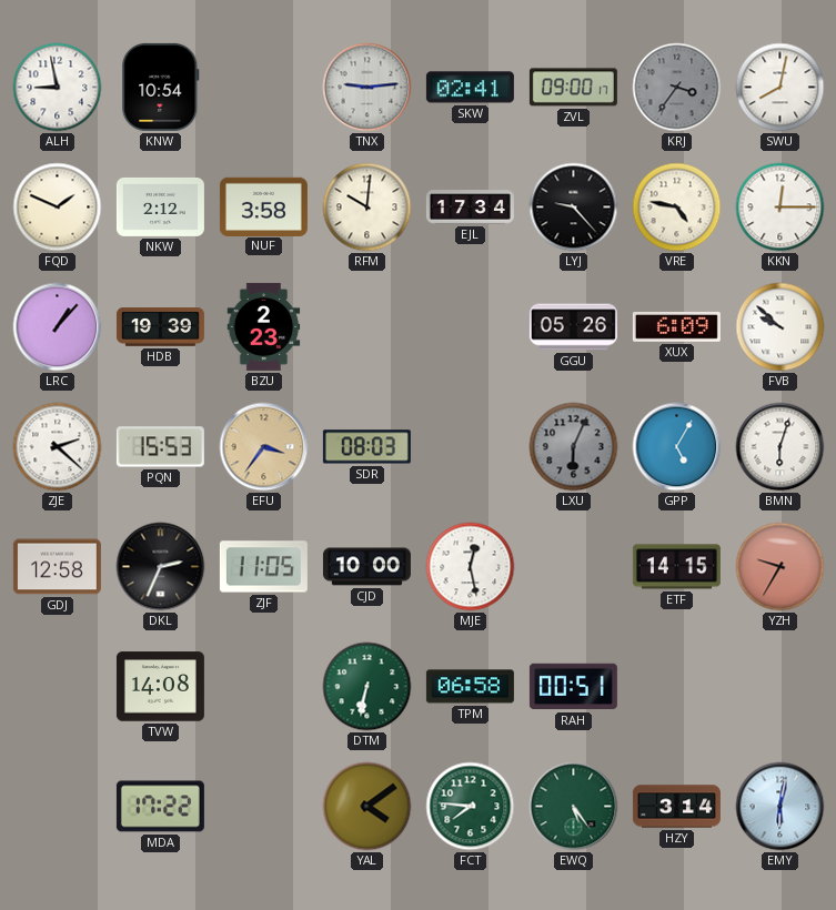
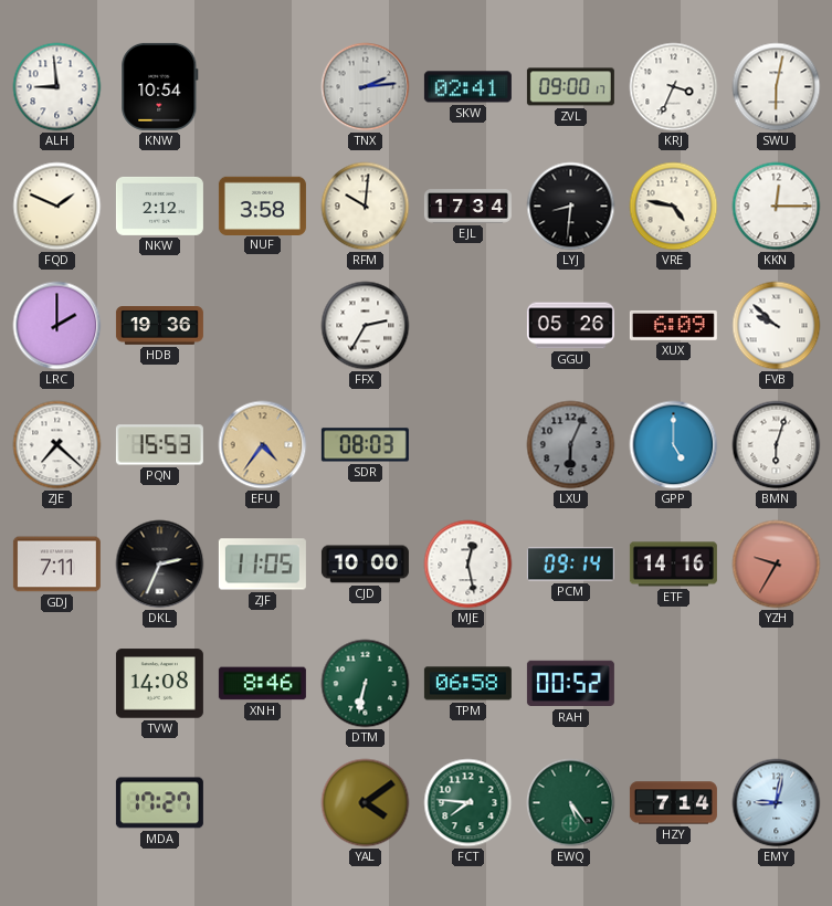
ALH: 8:58 -> 8:59 (57, 87)
TNX: 9:14 -> 2:14 (366, 87)
KRJ: 3:36 -> 3:34 (674, 87)
KRJ dial: grey -> white (674, 87)
SWU: 8:02 -> 6:02 (777, 87)
LYJ: 9:23 -> 8:31 (571, 207)
LRC: 1:07 -> 2:00 (57, 326)
HDB: 19:39 -> 19:36 (159, 326)
BZU: 2:23 -> none (264, 326)
FFX: none -> 2:35 (366, 326)
ZJE: 2:22 -> 7:22 (57, 445)
EFU: 3:36 -> 4:36 (263, 445)
GPP: 5:05 -> 5:00 (674, 445)
GDJ: 12:58 -> 7:11 (56, 565)
PCM: none -> 09:14 (570, 565)
ETF: 14:15 -> 14:16 (673, 565)
XNH: none -> 8:46 (262, 684)
RAH: 00:51 -> 00:52 (570, 684)
MDA: 17:22 -> 17:27 (159, 803)
HZY: 3:14 -> 7:14 (673, 803)
EMY: 6:02 -> 9:02 (777, 803)
